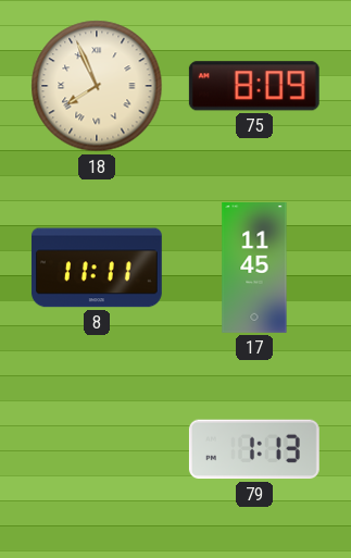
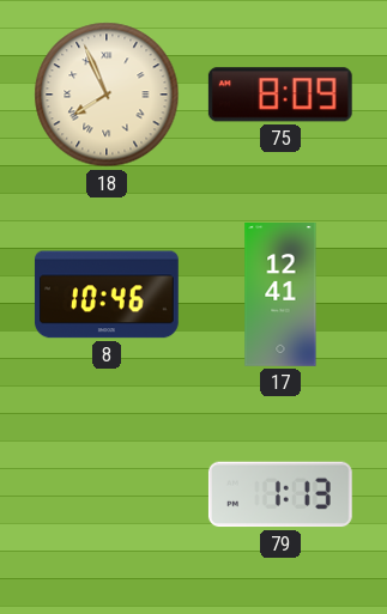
8: 11:11 -> 10:46 (107, 294)
17: 11:45 -> 12:41 (280, 296)
